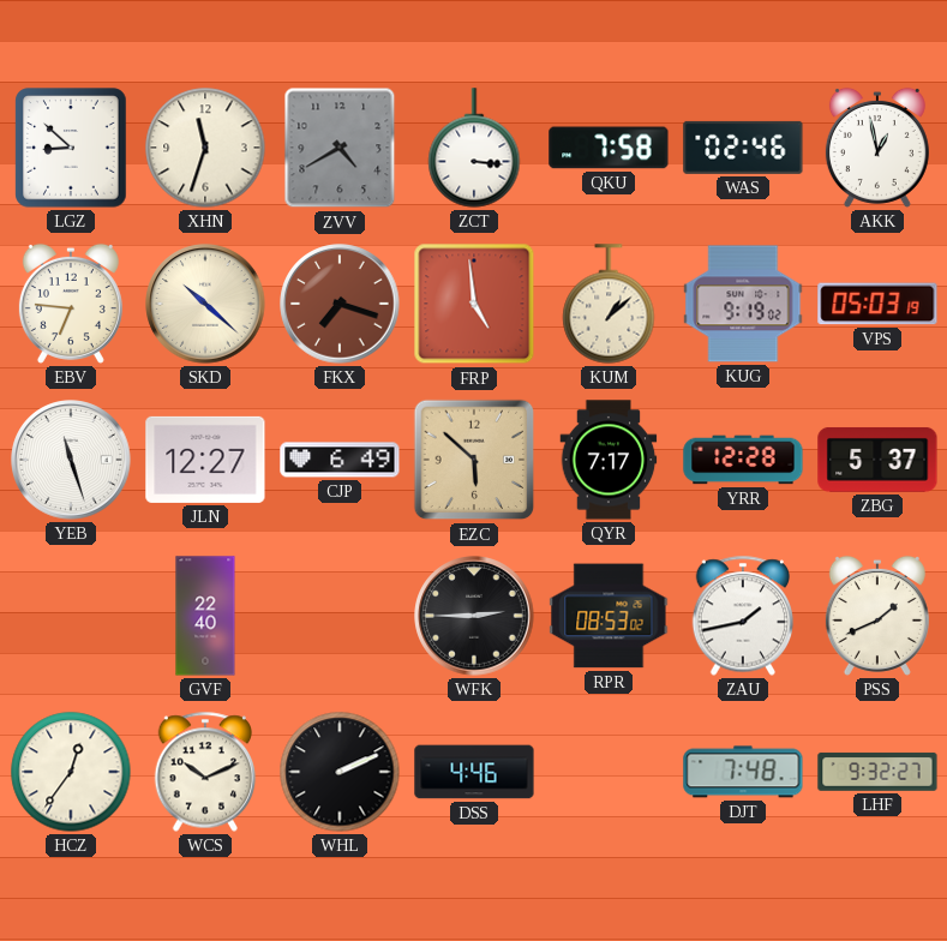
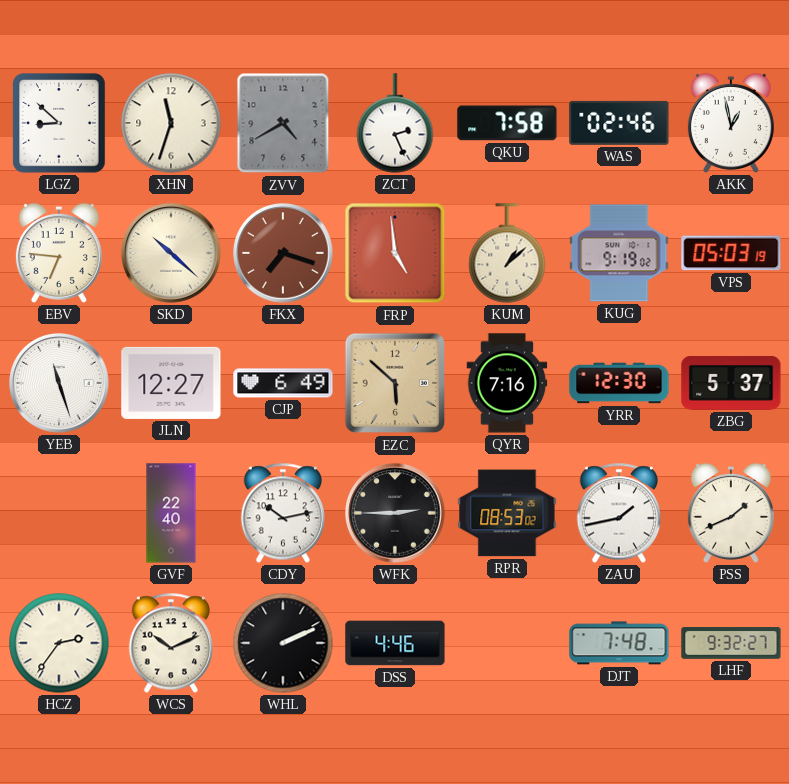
ZCT: 3:16 -> 2:26 (395, 123)
QYR: 7:17 -> 7:16 (507, 383)
YRR: 12:28 -> 12:30 (619, 383)
CDY: none -> 10:13 (283, 513)
HCZ: 12:36 -> 2:36 (59, 643)
